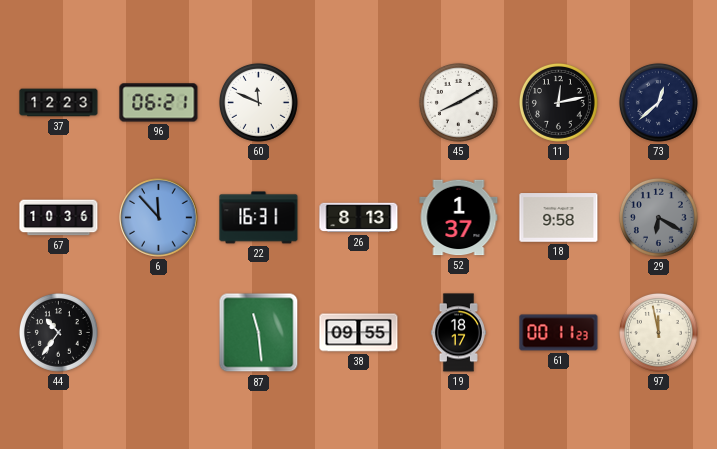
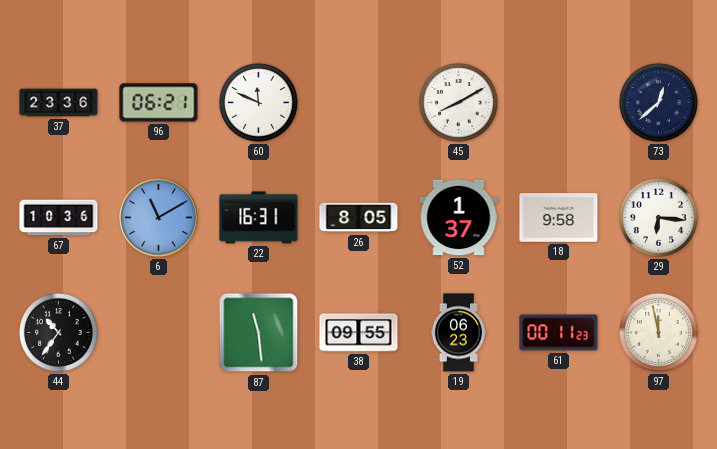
37: 12:23 -> 23:36 (59, 103)
11: 12:13 -> none (558, 102)
6: 11:53 -> 11:10 (159, 218)
26: 8:13 -> 8:05 (359, 218)
29: 6:20 -> 6:16 (658, 217)
29 dial: grey -> white (658, 217)
19: 18:17 -> 06:23 (458, 333)
